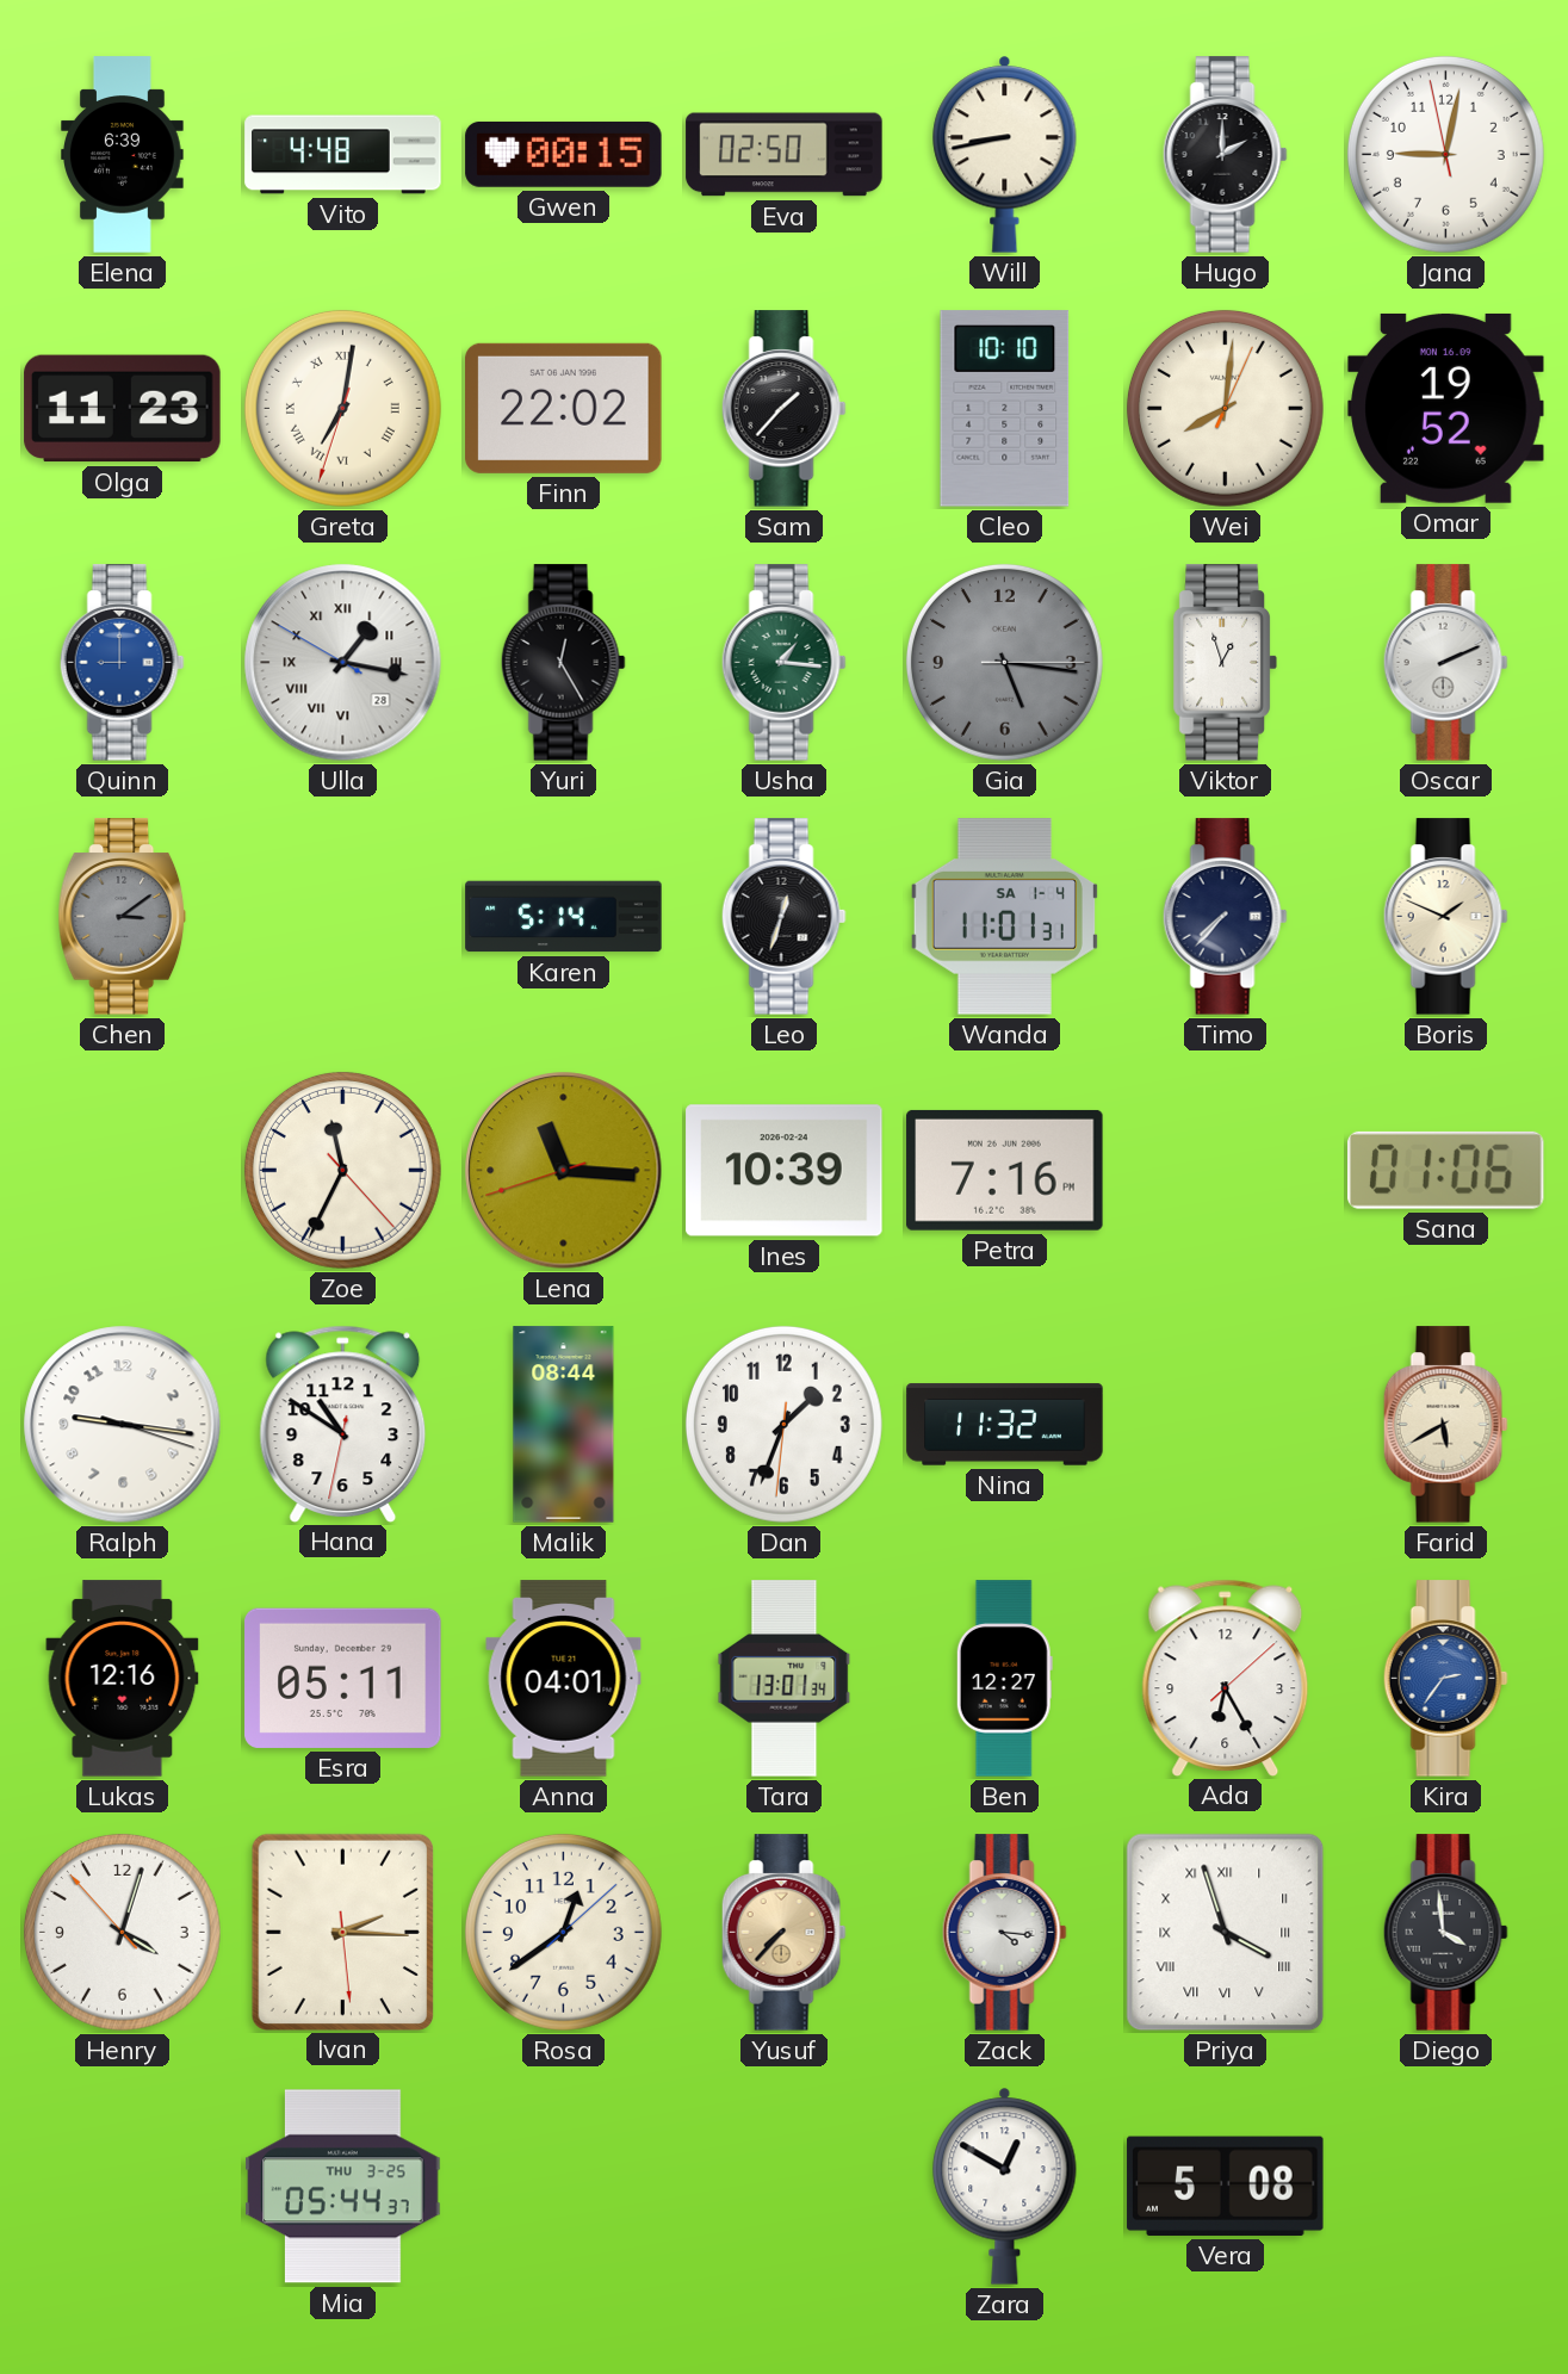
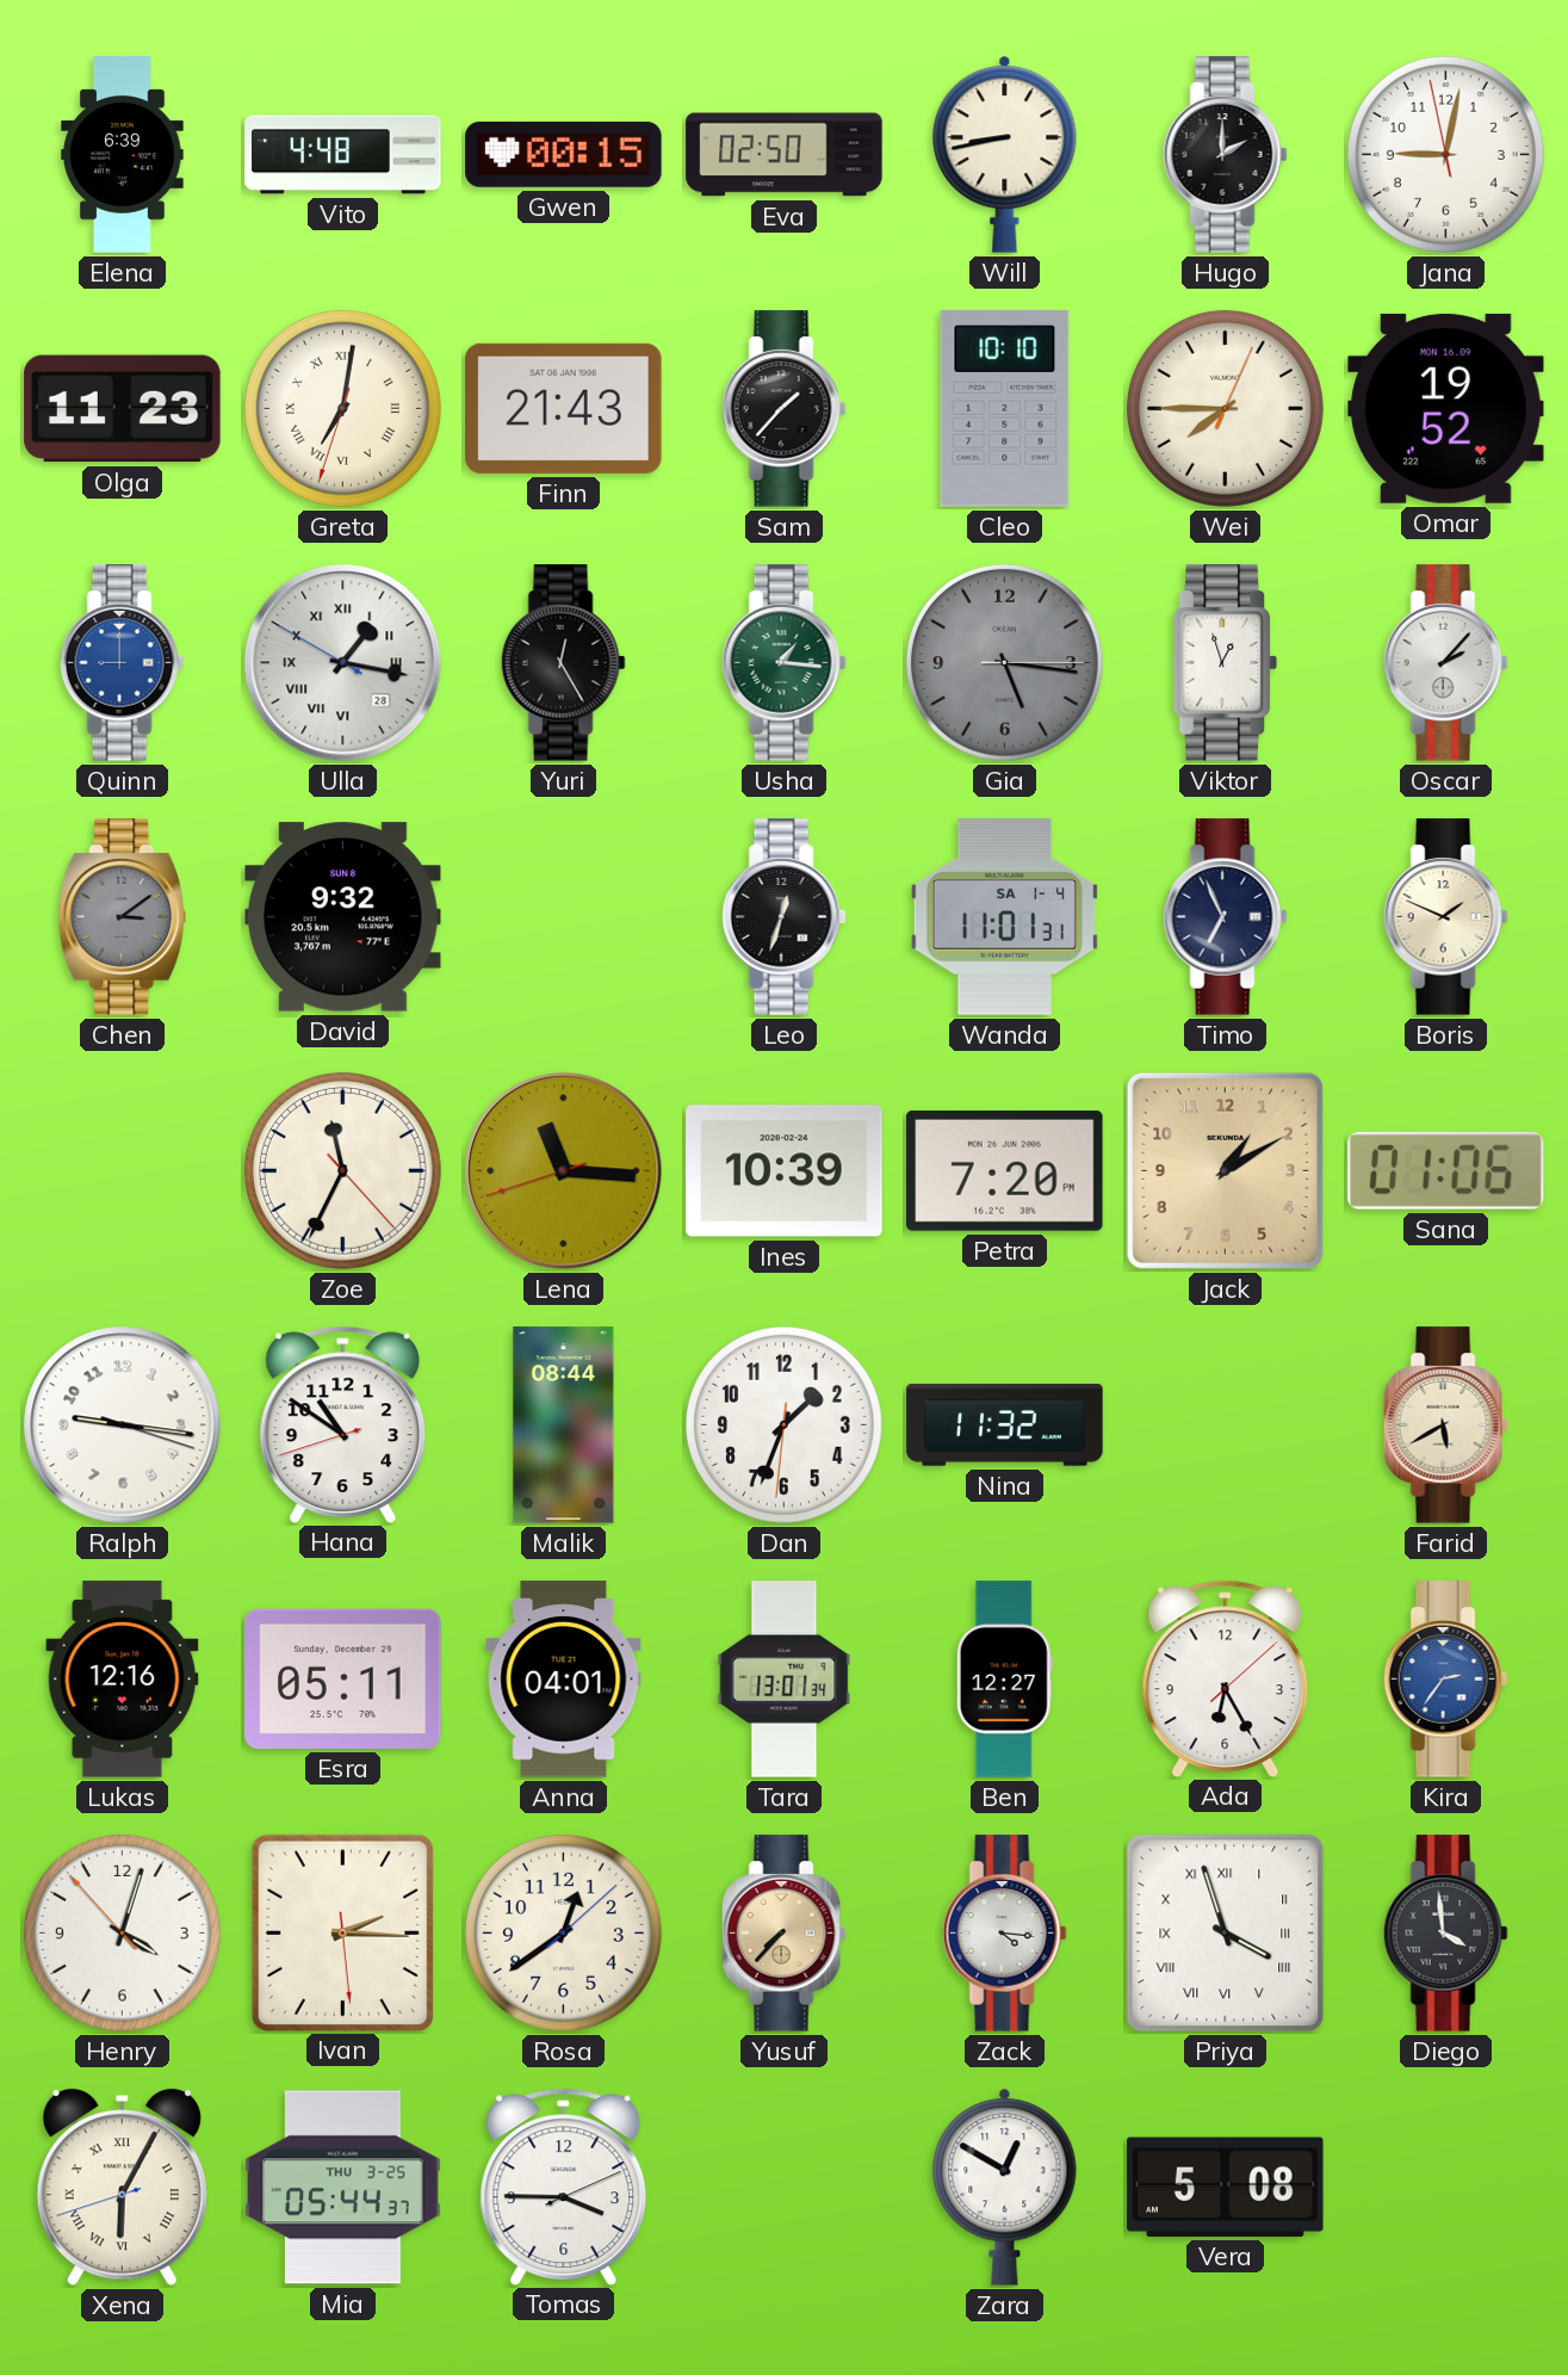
Finn: 22:02 -> 21:43 (564, 408)
Wei: 8:01 -> 7:45 (1225, 408)
Oscar: 2:11 -> 2:07 (1445, 663)
David: none -> 9:32 (343, 917)
Karen: 5:14 -> none (564, 917)
Timo: 7:37 -> 6:56 (1225, 917)
Petra: 7:16 -> 7:20 (1005, 1170)
Jack: none -> 1:10 (1225, 1170)
Hana: 10:50:32 -> 10:50:42 (343, 1424)
Xena: none -> 6:04 (122, 2188)
Tomas: none -> 3:45 (564, 2187)
